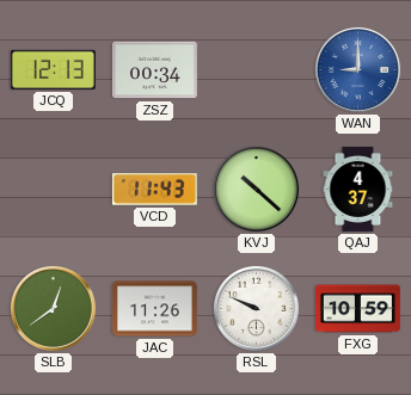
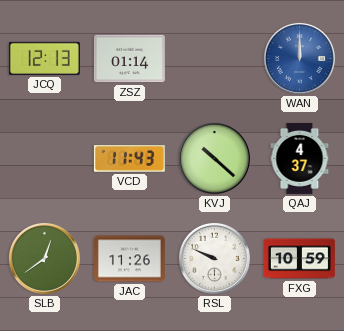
ZSZ: 00:34 -> 01:14 (129, 59)
WAN: 9:00 -> 12:00 (299, 58)
